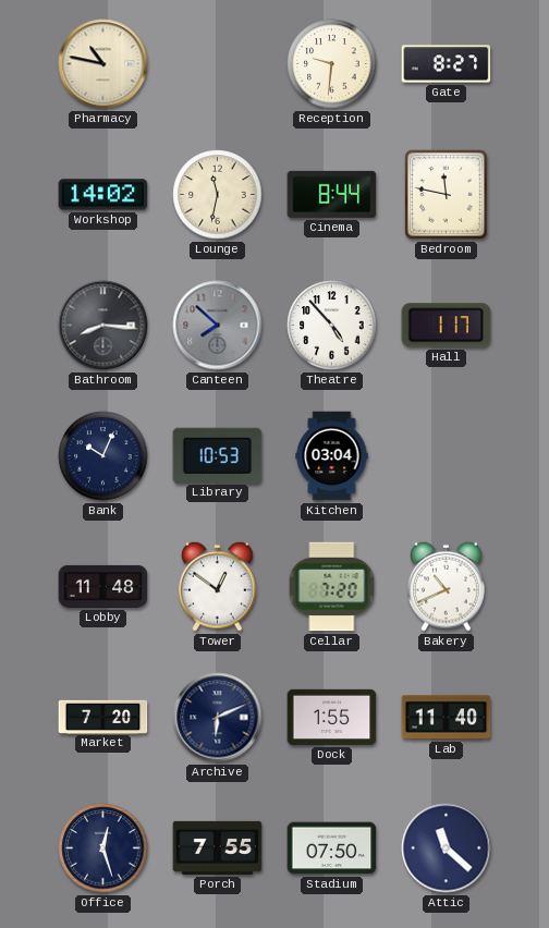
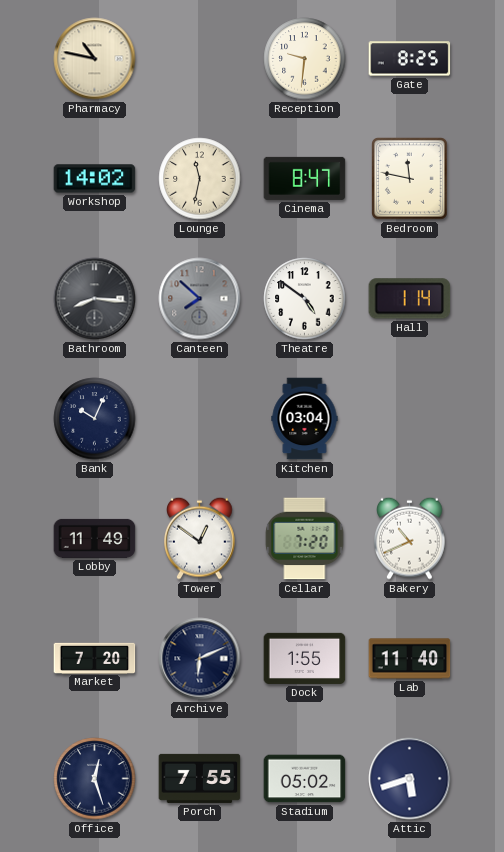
Gate: 8:27 -> 8:25 (410, 59)
Cinema: 8:44 -> 8:47 (305, 178)
Theatre: 4:53 -> 4:51 (305, 299)
Hall: 1:17 -> 1:14 (410, 299)
Library: 10:53 -> none (218, 455)
Lobby: 11:48 -> 11:49 (95, 538)
Stadium: 07:50 -> 05:02 (305, 779)
Attic: 11:22 -> 5:42 (410, 779)
